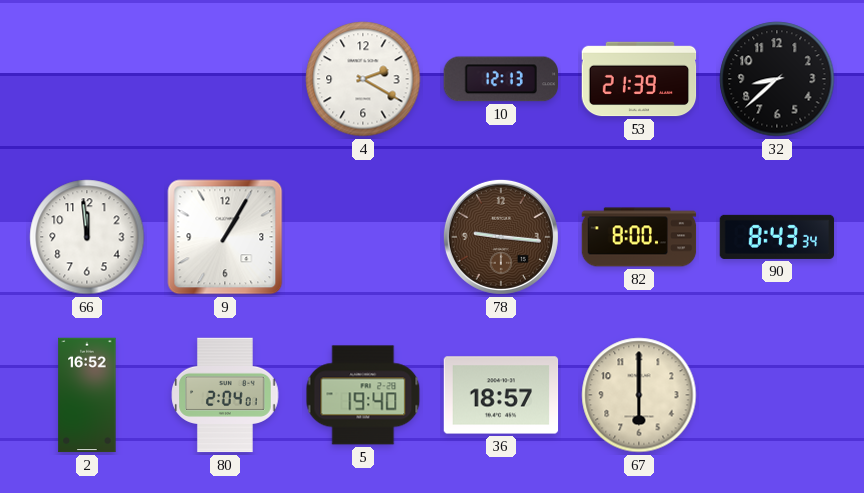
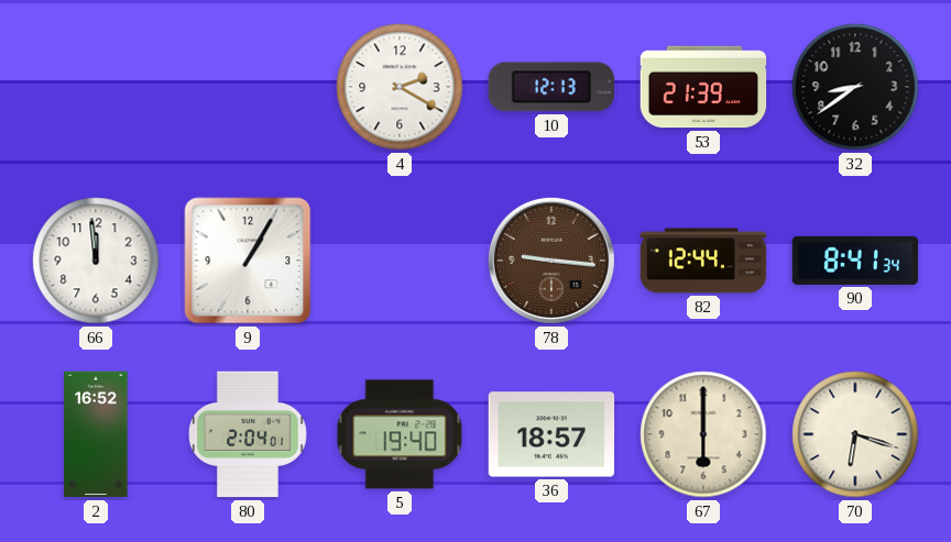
32: 8:38 -> 8:39 (855, 87)
82: 8:00 -> 12:44 (703, 261)
90: 8:43 -> 8:41 (855, 261)
70: none -> 6:18 (855, 434)
